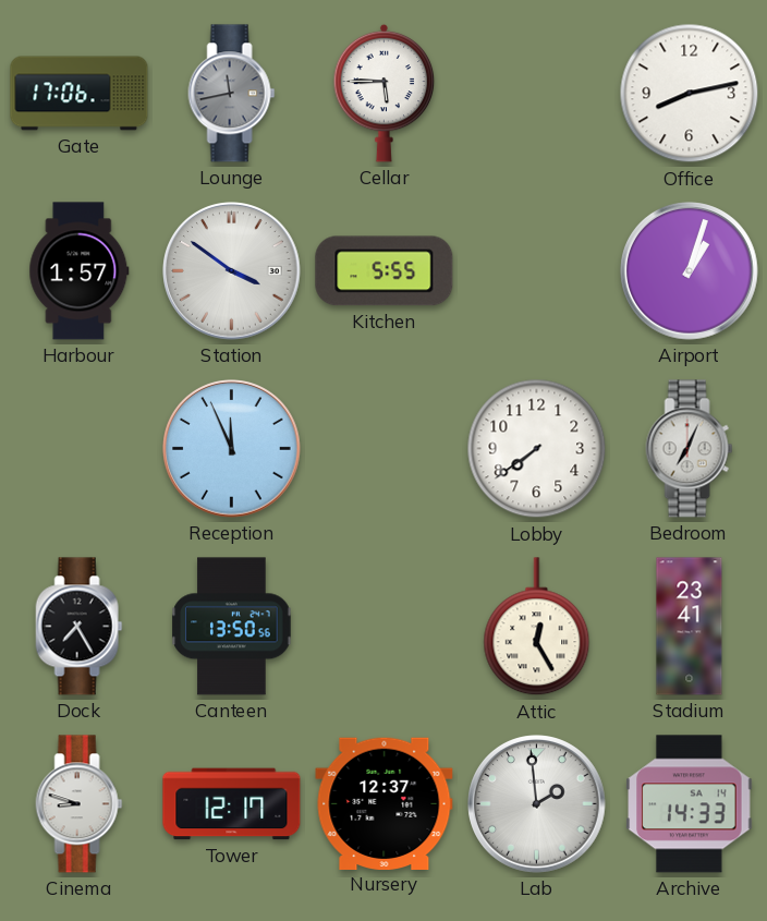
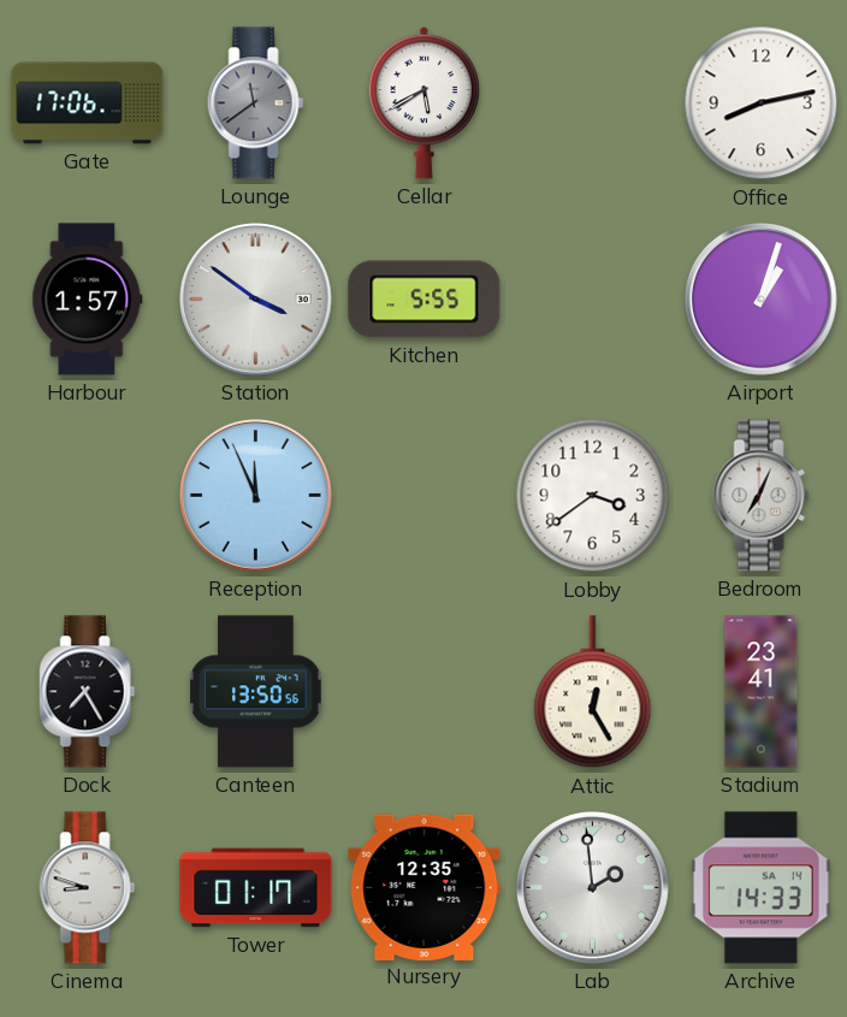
Lounge: 11:43 -> 11:39 (256, 104)
Cellar: 5:45 -> 5:40 (425, 102)
Lobby: 7:39 -> 3:39 (593, 496)
Tower: 12:17 -> 01:17 (256, 888)
Nursery: 12:37 -> 12:35 (425, 887)
